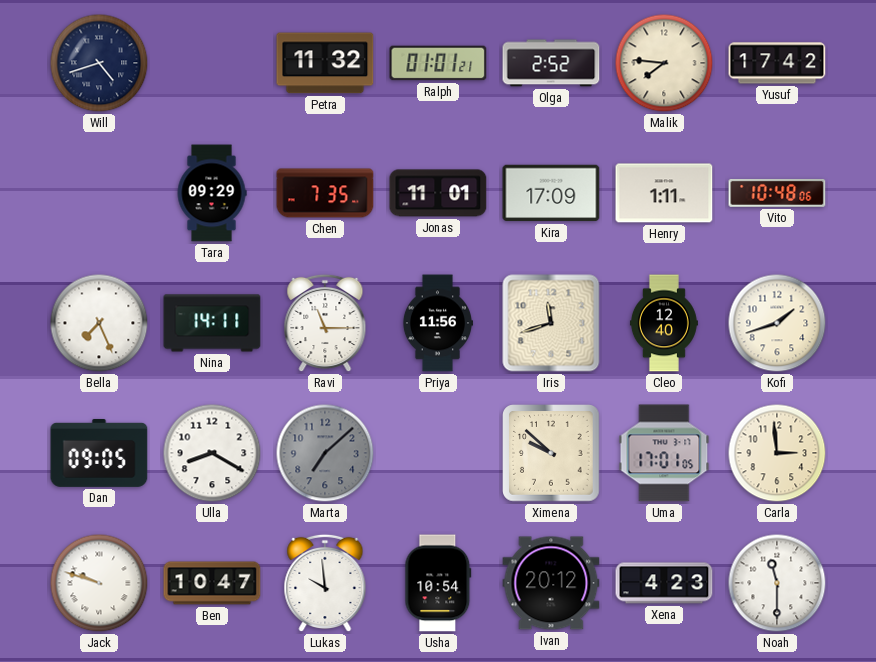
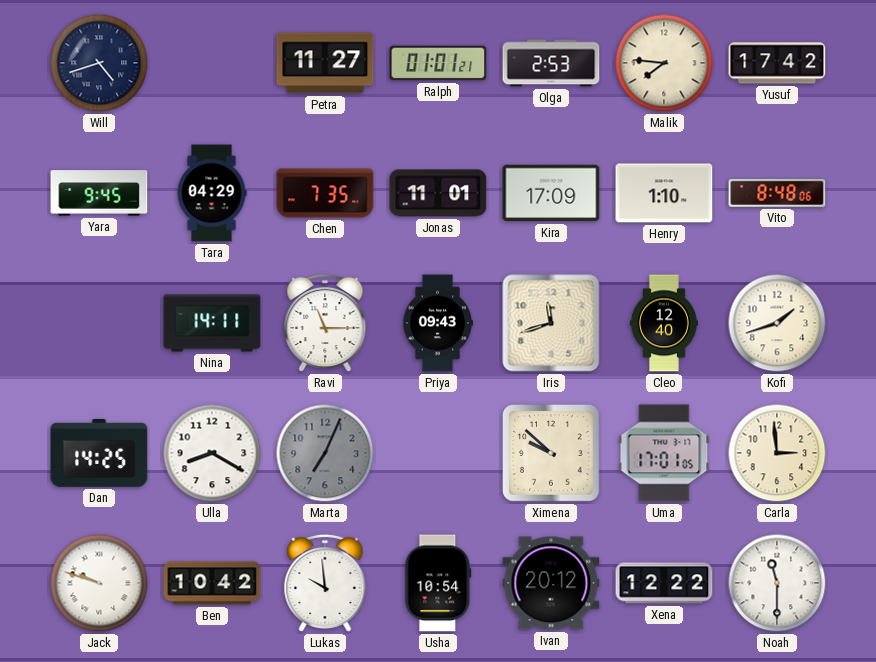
Petra: 11:32 -> 11:27 (325, 63)
Olga: 2:52 -> 2:53 (551, 63)
Yara: none -> 9:45 (99, 193)
Tara: 09:29 -> 04:29 (212, 193)
Henry: 1:11 -> 1:10 (664, 193)
Vito: 10:48 -> 8:48 (777, 193)
Bella: 7:26 -> none (99, 323)
Priya: 11:56 -> 09:43 (437, 323)
Dan: 09:05 -> 14:25 (99, 453)
Marta: 7:08 -> 7:04 (325, 453)
Ben: 10:47 -> 10:42 (212, 583)
Xena: 4:23 -> 12:22 (664, 583)
